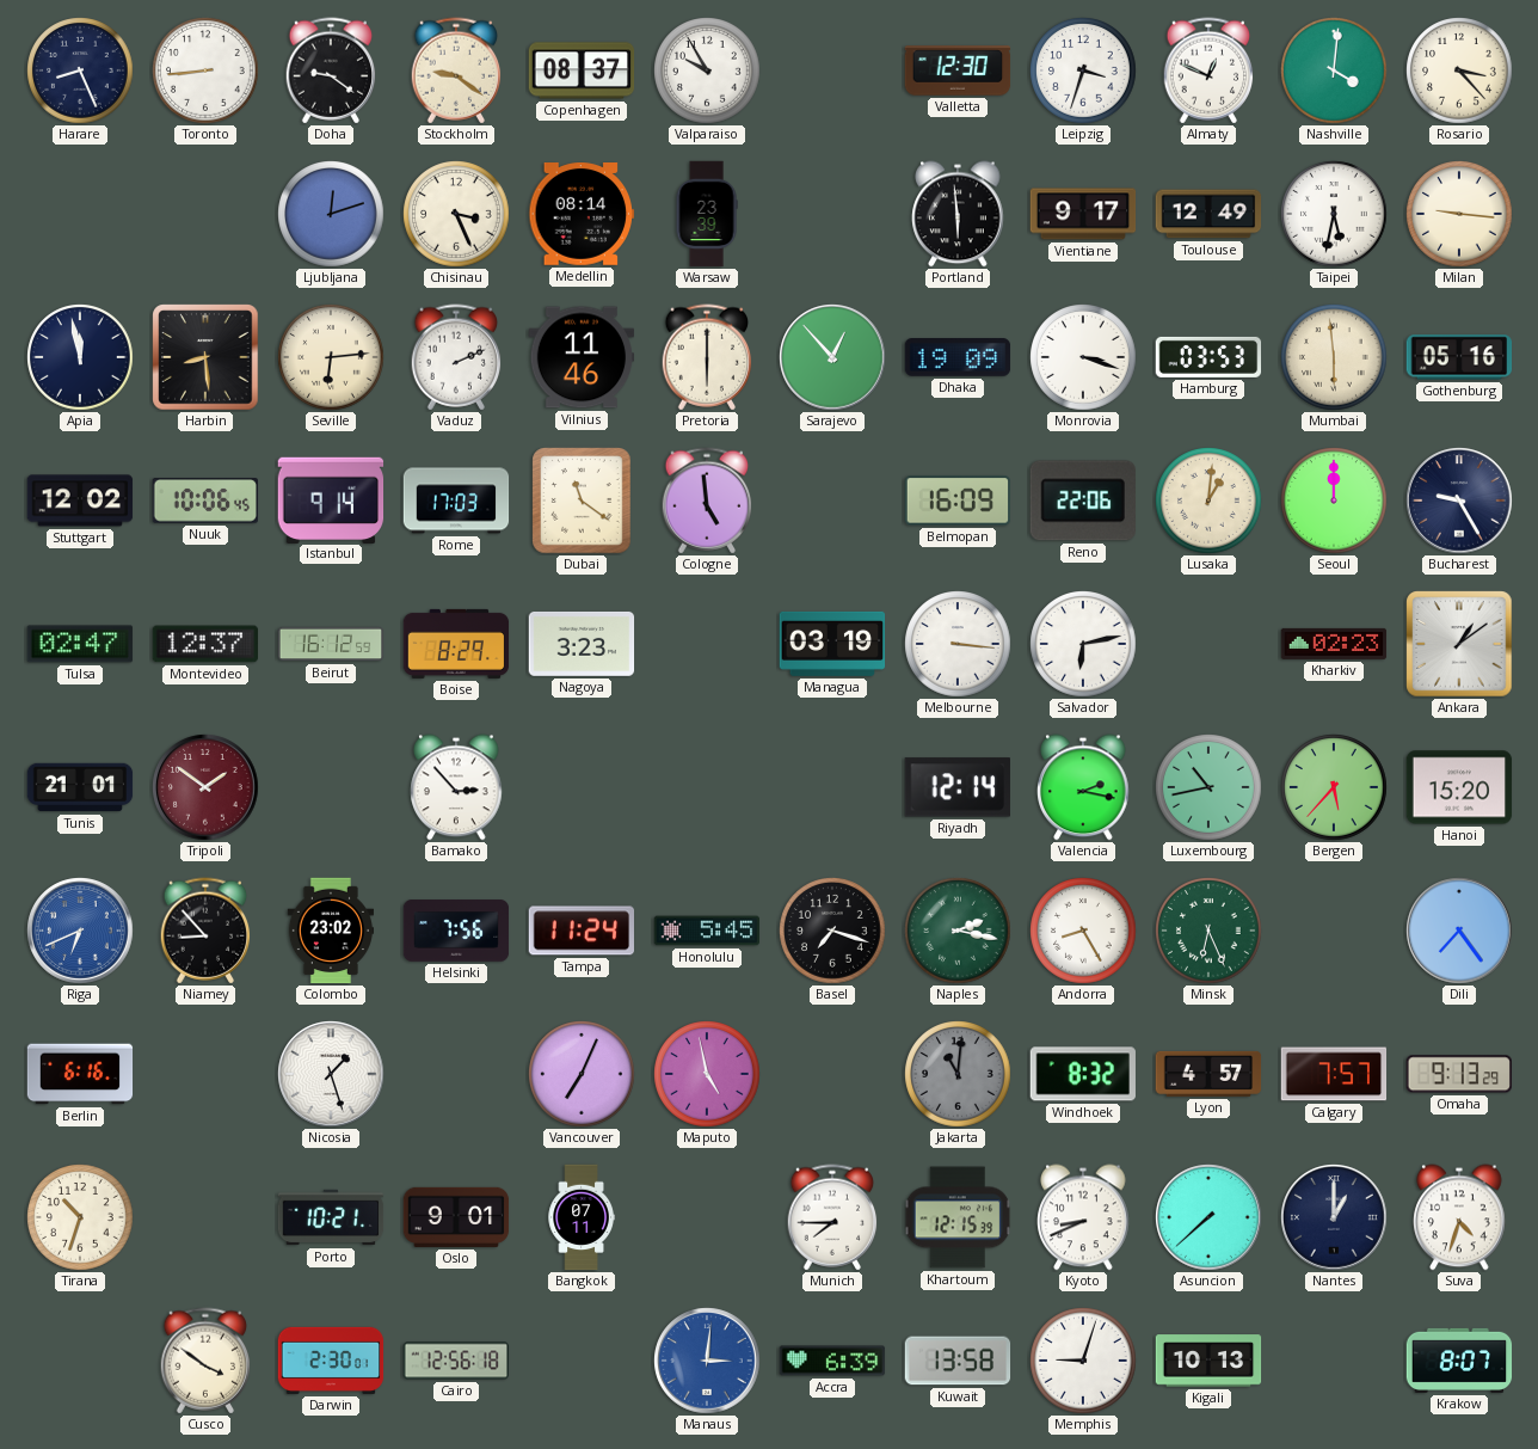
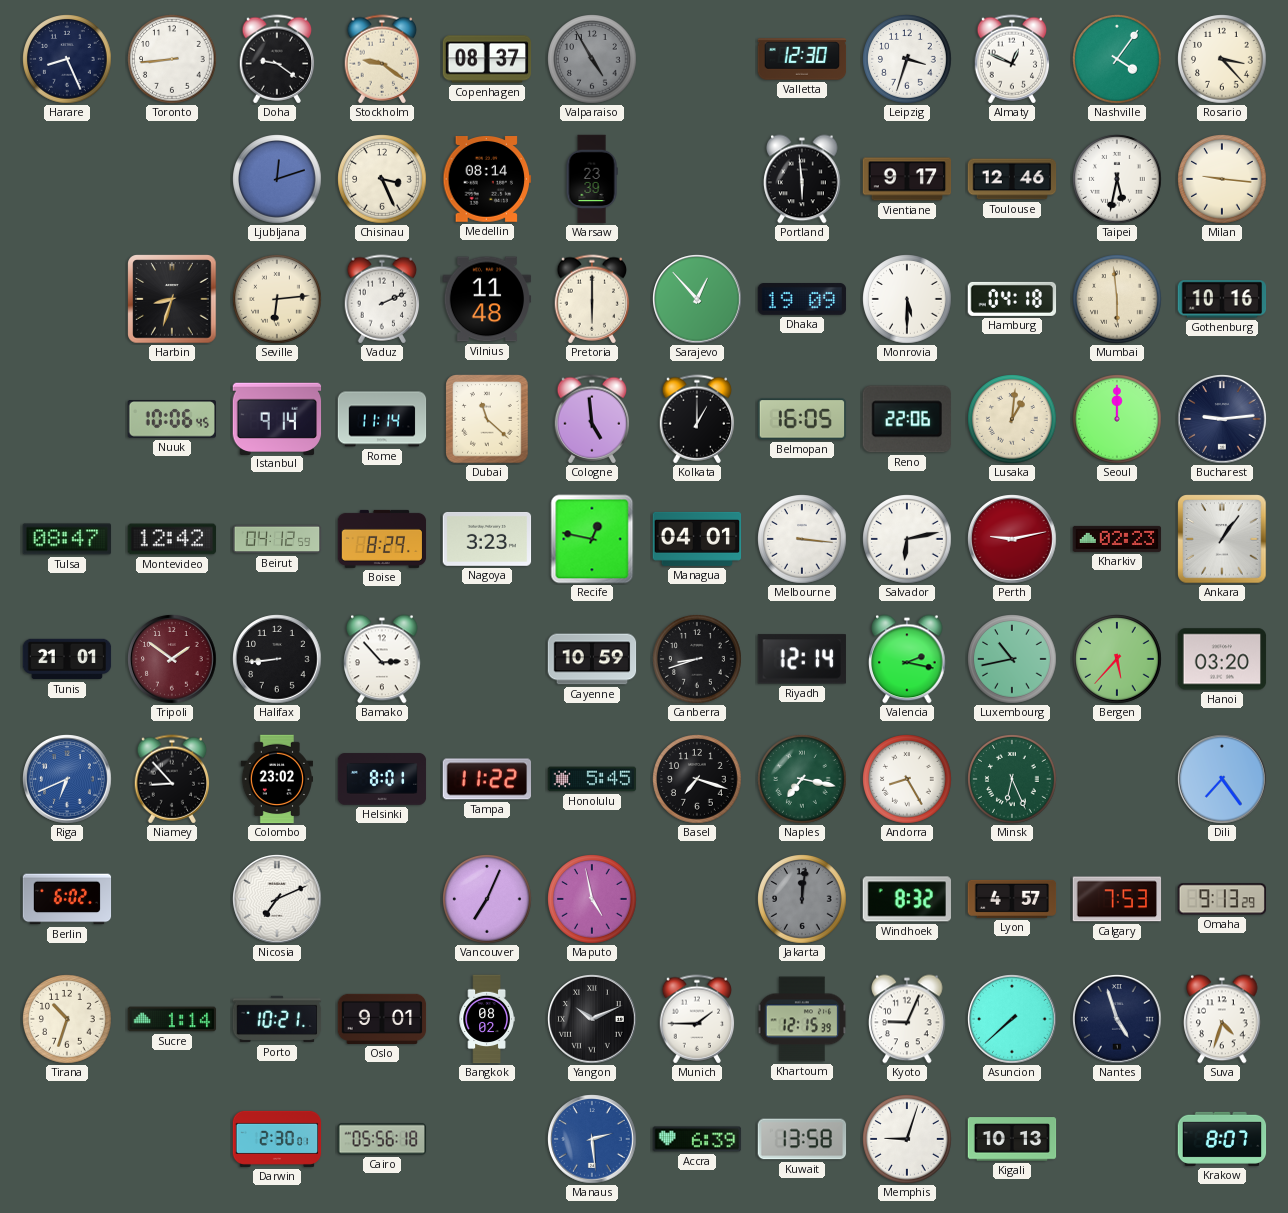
Valparaiso: 9:55 -> 4:55 (592, 59)
Valparaiso dial: white -> grey (592, 59)
Nashville: 4:01 -> 4:06 (1117, 59)
Toulouse: 12:49 -> 12:46 (1012, 179)
Apia: 11:58 -> none (80, 357)
Harbin: 8:29 -> 8:33 (172, 299)
Vilnius: 11:46 -> 11:48 (487, 299)
Monrovia: 3:18 -> 5:30 (907, 299)
Hamburg: 03:53 -> 04:18 (1012, 299)
Gothenburg: 05:16 -> 10:16 (1222, 299)
Stuttgart: 12:02 -> none (80, 501)
Rome: 17:03 -> 11:14 (382, 419)
Dubai: 11:21 -> 11:22 (487, 419)
Kolkata: none -> 1:00 (697, 419)
Belmopan: 16:09 -> 16:05 (802, 419)
Bucharest: 9:25 -> 9:14 (1222, 419)
Tulsa: 02:47 -> 08:47 (67, 539)
Montevideo: 12:37 -> 12:42 (172, 539)
Beirut: 16:12 -> 04:12 (277, 539)
Recife: none -> 12:47 (592, 539)
Managua: 03:19 -> 04:01 (697, 539)
Perth: none -> 9:13 (1012, 539)
Ankara: 1:09 -> 1:06 (1222, 539)
Halifax: none -> 8:44 (277, 659)
Cayenne: none -> 10:59 (592, 659)
Canberra: none -> 8:42 (697, 659)
Hanoi: 15:20 -> 03:20 (1222, 659)
Helsinki: 7:56 -> 8:01 (382, 779)
Tampa: 11:24 -> 11:22 (486, 779)
Naples: 2:17 -> 7:17 (802, 779)
Berlin: 6:16 -> 6:02 (67, 899)
Nicosia: 1:27 -> 7:11 (277, 899)
Jakarta: 11:01 -> 12:01 (802, 899)
Calgary: 7:57 -> 7:53 (1117, 899)
Sucre: none -> 1:14 (172, 1019)
Bangkok: 07:11 -> 08:02 (487, 1019)
Yangon: none -> 10:11 (592, 1019)
Munich: 7:45 -> 1:45 (697, 1019)
Kyoto: 8:41 -> 9:04 (907, 1019)
Nantes: 1:00 -> 4:57 (1117, 1019)
Cusco: 3:51 -> none (205, 1361)
Cairo: 12:56 -> 05:56 (382, 1139)
Manaus: 3:01 -> 2:29 (592, 1139)
